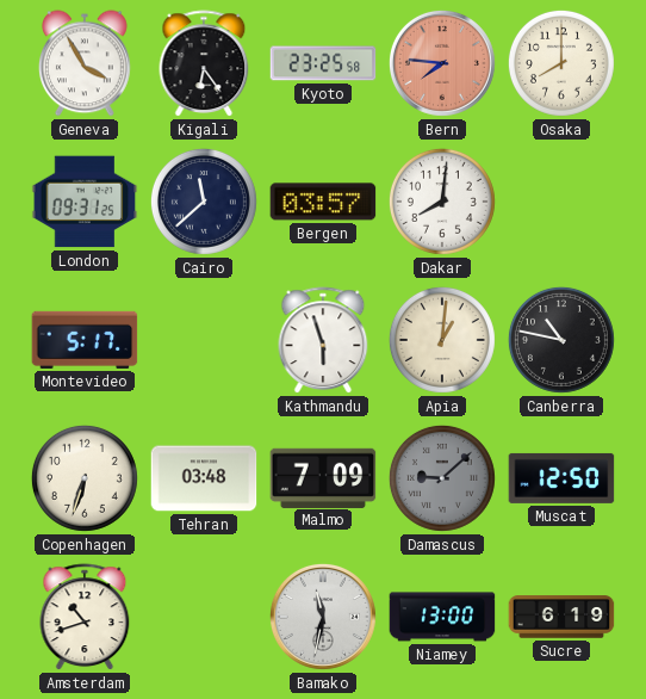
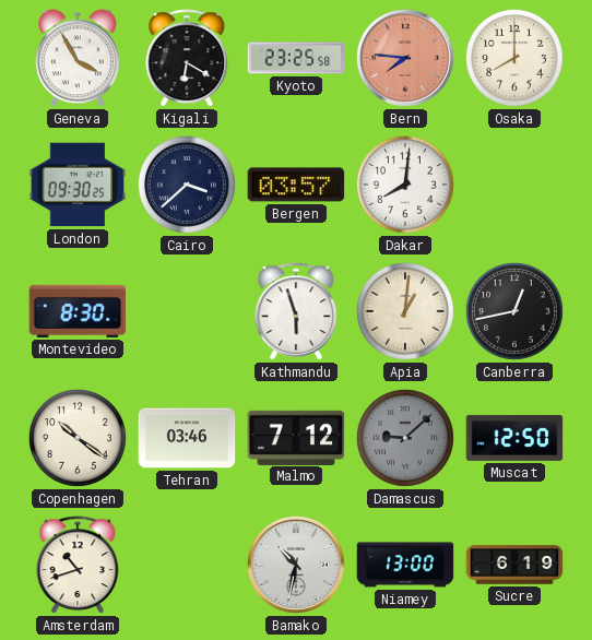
Kigali: 6:24 -> 6:20 (187, 58)
London: 09:31 -> 09:30 (78, 185)
Cairo: 11:38 -> 3:38 (187, 185)
Montevideo: 5:17 -> 8:30 (78, 311)
Canberra: 10:47 -> 12:43 (514, 311)
Copenhagen: 6:33 -> 10:21 (78, 438)
Tehran: 03:48 -> 03:46 (187, 438)
Malmo: 7:09 -> 7:12 (296, 437)
Bamako: 11:32 -> 10:32 (296, 565)
